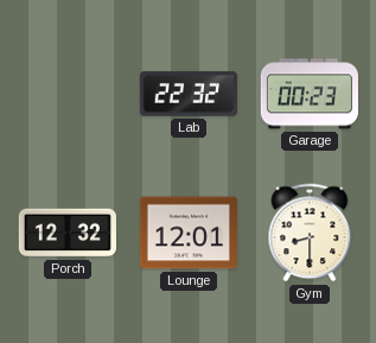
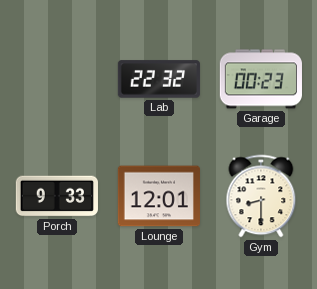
Porch: 12:32 -> 9:33 (57, 196)
